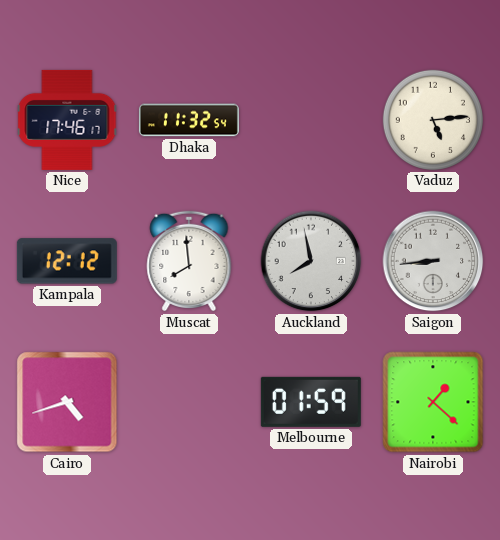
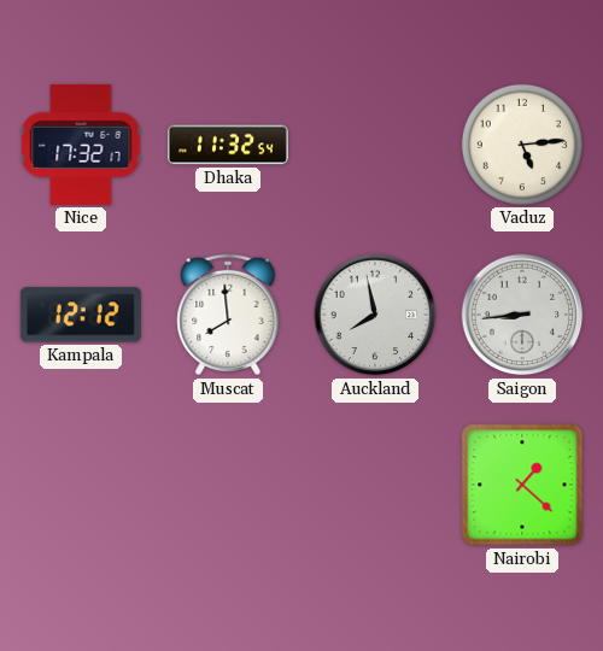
Nice: 17:46 -> 17:32 (81, 145)
Cairo: 4:42 -> none (67, 402)
Melbourne: 01:59 -> none (311, 402)
